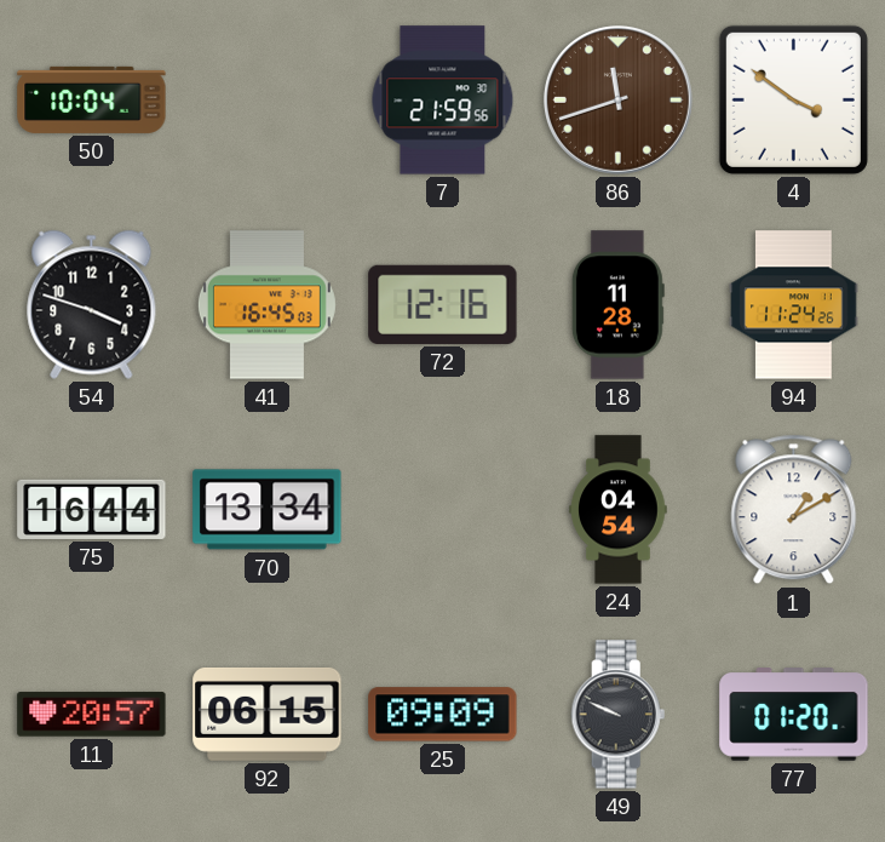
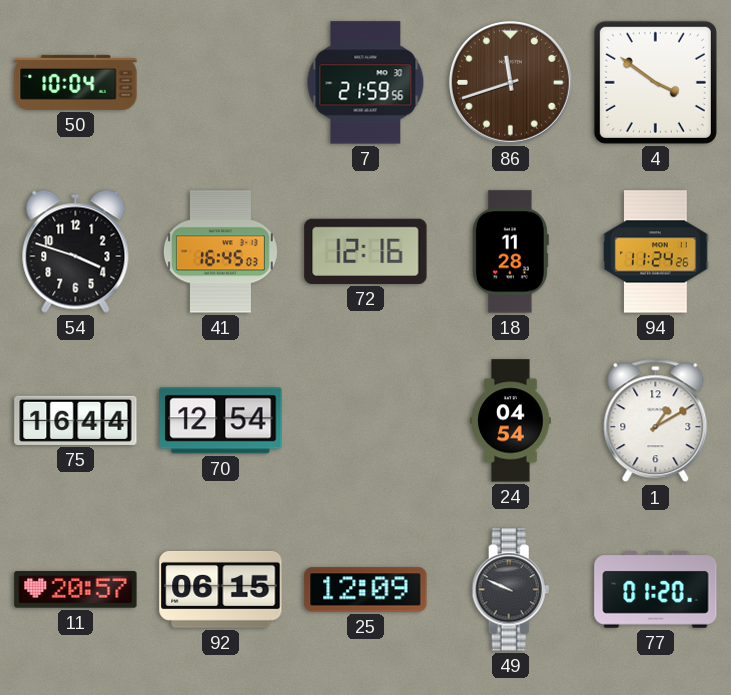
70: 13:34 -> 12:54 (221, 421)
25: 09:09 -> 12:09 (366, 590)
